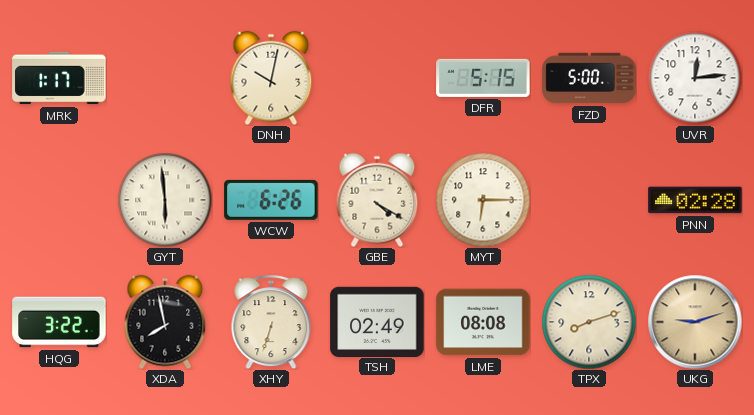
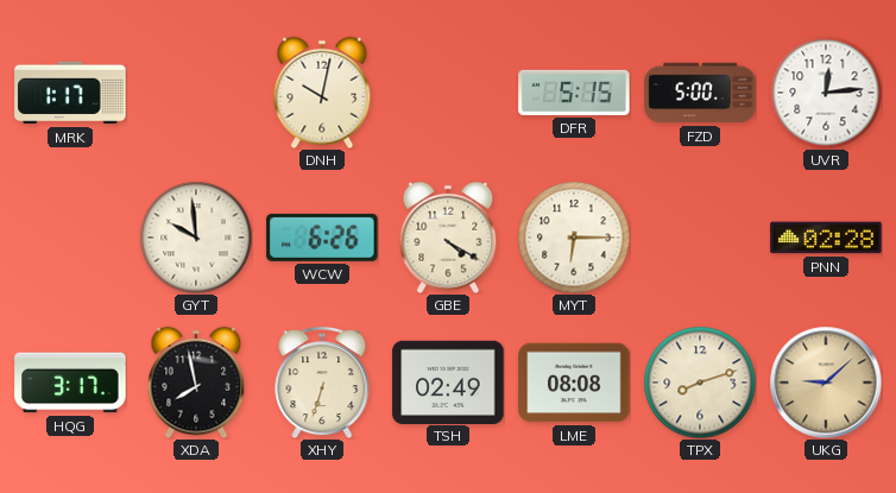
GYT: 5:59 -> 9:59 (196, 238)
HQG: 3:22 -> 3:17 (70, 383)
UKG: 9:12 -> 9:08 (826, 383)
